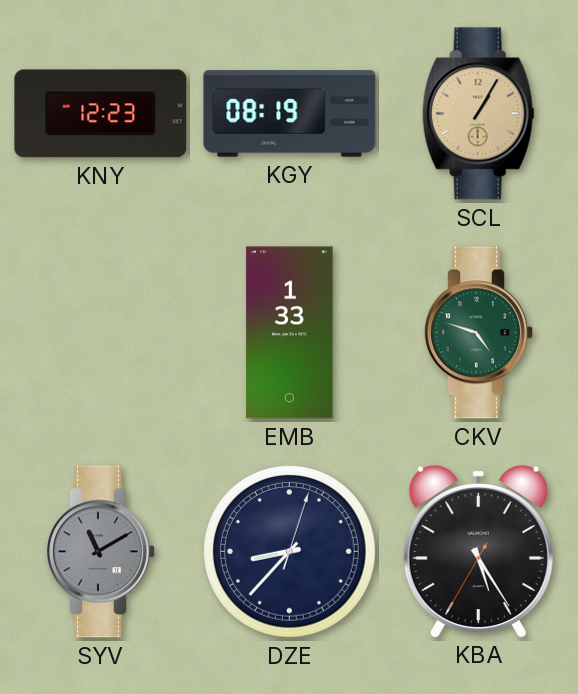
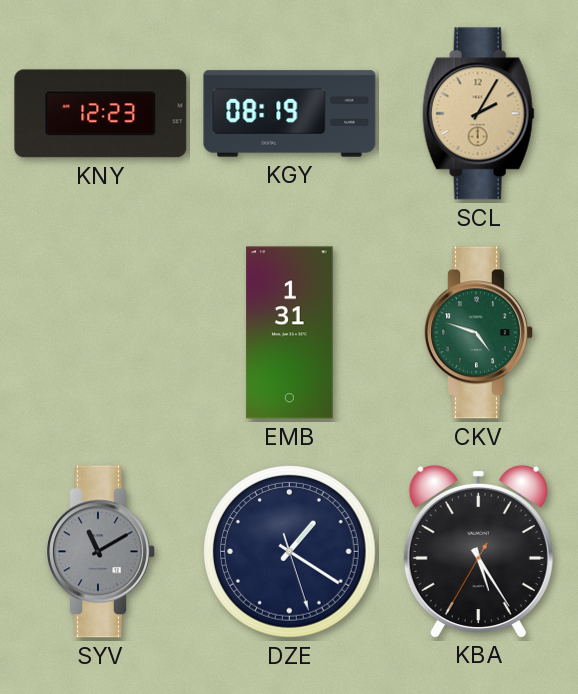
SCL: 1:05 -> 2:05 (478, 114)
EMB: 1:33 -> 1:31 (290, 333)
DZE: 8:37 -> 1:20 (290, 552)
